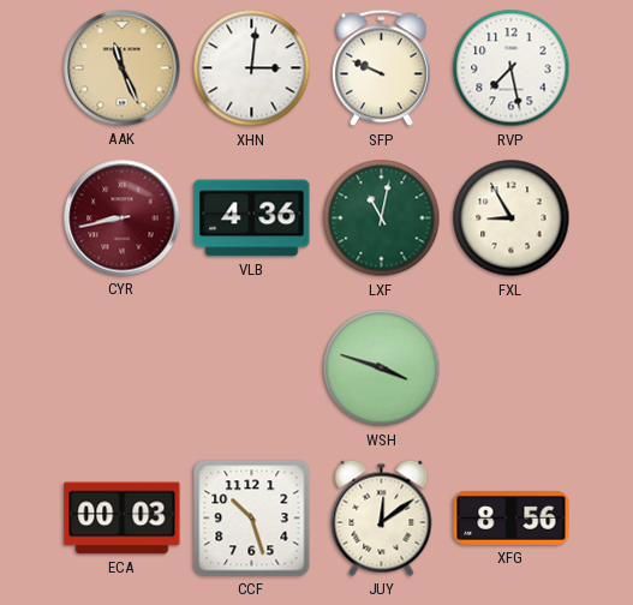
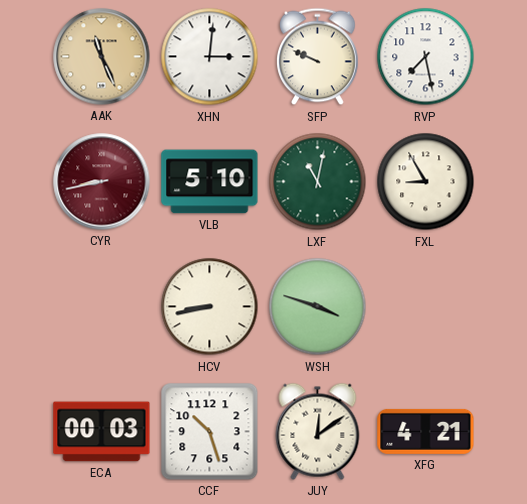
VLB: 4:36 -> 5:10 (210, 182)
HCV: none -> 8:43 (210, 307)
XFG: 8:56 -> 4:21 (426, 431)
